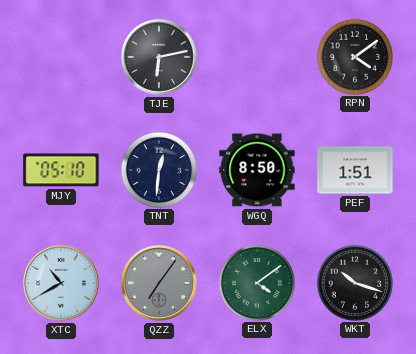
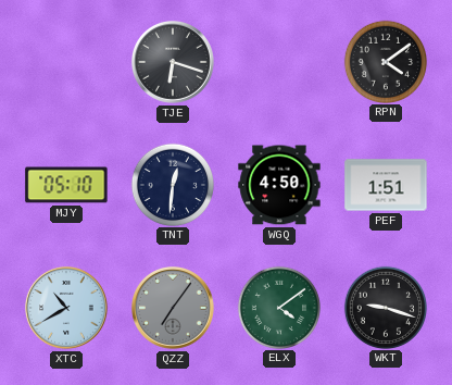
TJE: 6:13 -> 6:18 (174, 63)
WGQ: 8:50 -> 4:50 (279, 185)
WKT: 10:18 -> 9:18 (385, 307)
